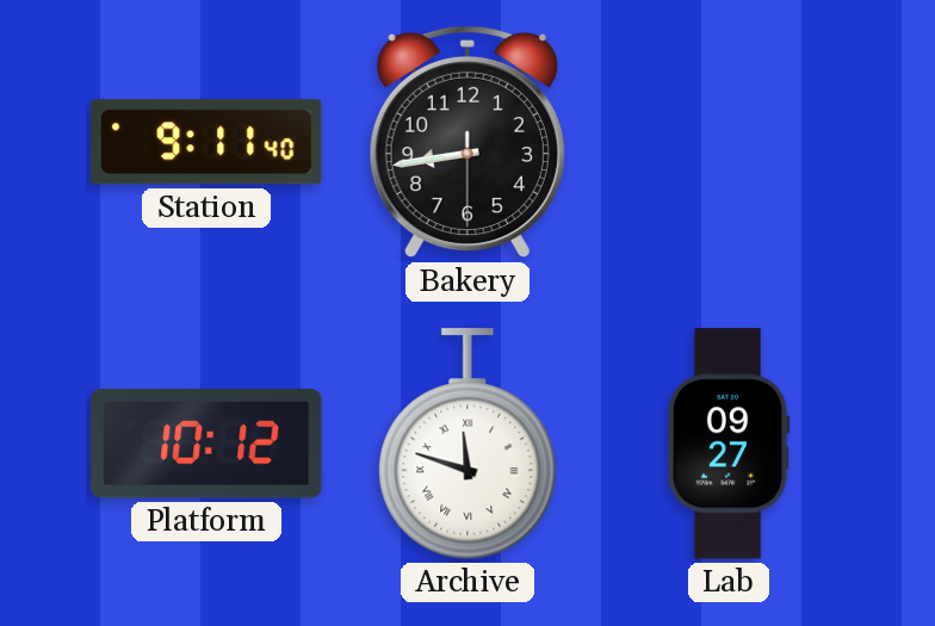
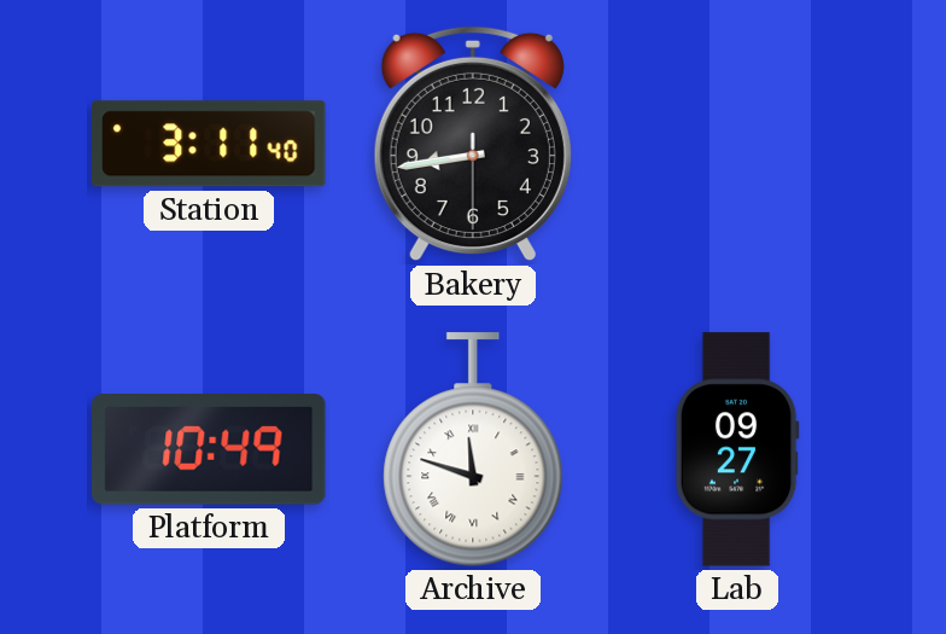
Station: 9:11 -> 3:11 (209, 144)
Platform: 10:12 -> 10:49 (209, 449)
